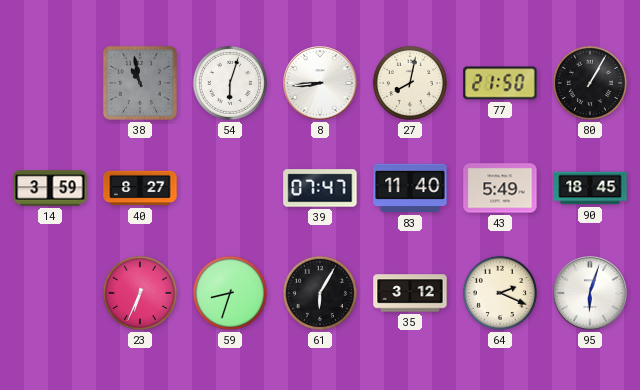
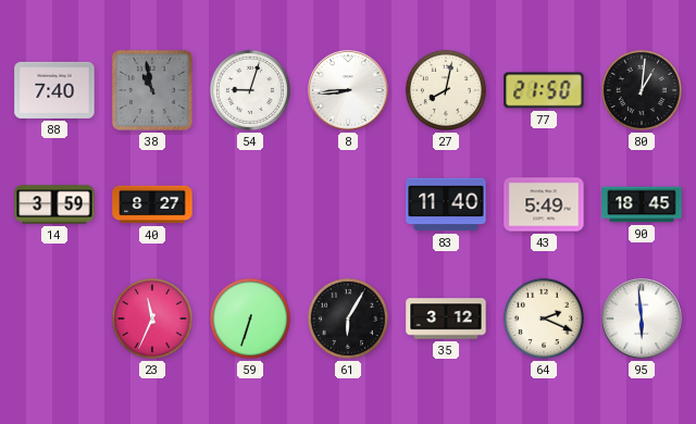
88: none -> 7:40 (54, 90)
54: 6:03 -> 9:03 (250, 90)
80: 1:05 -> 1:01 (642, 90)
39: 07:47 -> none (320, 188)
23: 6:34 -> 11:34 (152, 319)
59: 8:33 -> 6:33 (250, 319)
95: 6:03 -> 5:59 (642, 319)
